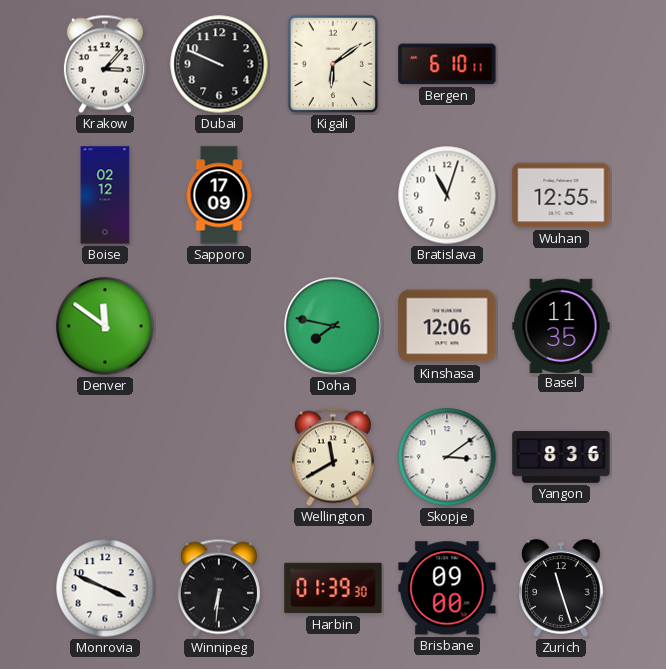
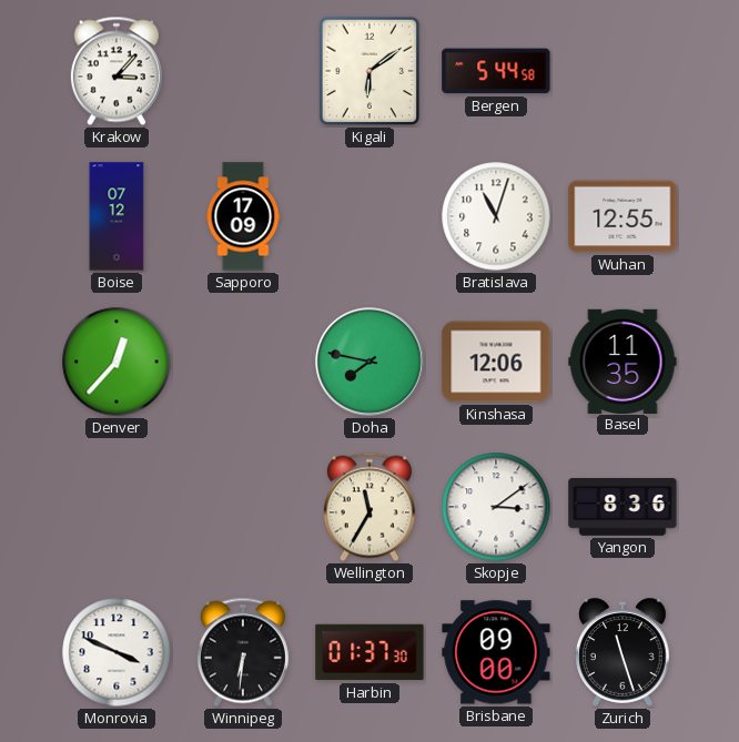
Dubai: 9:49 -> none (219, 64)
Bergen: 6:10 -> 5:44 (496, 71)
Boise: 02:12 -> 07:12 (117, 216)
Denver: 11:51 -> 12:37 (117, 362)
Wellington: 11:40 -> 11:35 (369, 507)
Harbin: 01:39 -> 01:37 (369, 652)
